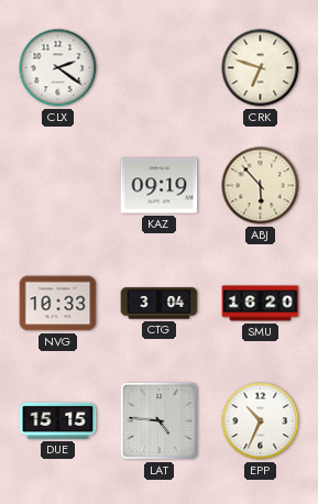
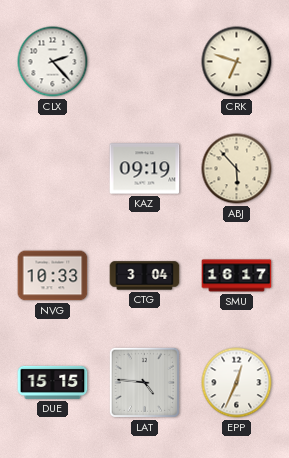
CLX: 2:21 -> 2:23 (53, 62)
SMU: 16:20 -> 16:17 (237, 276)
EPP: 10:34 -> 12:34 (237, 383)
